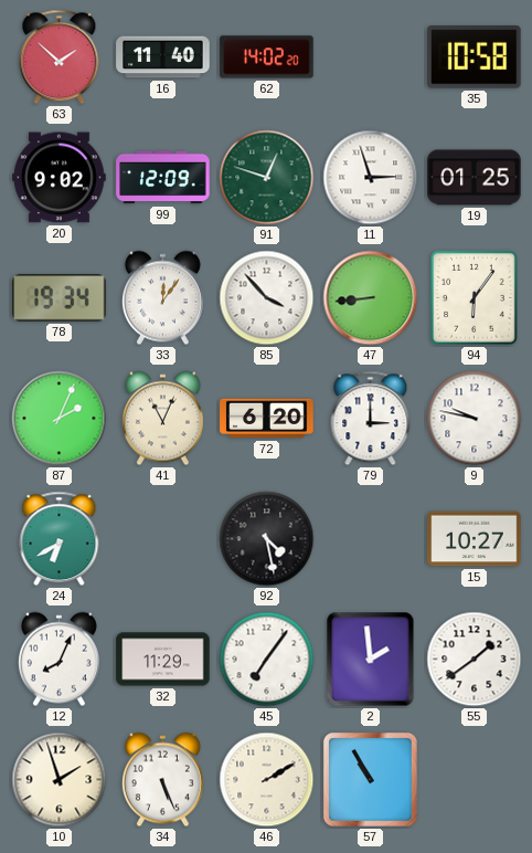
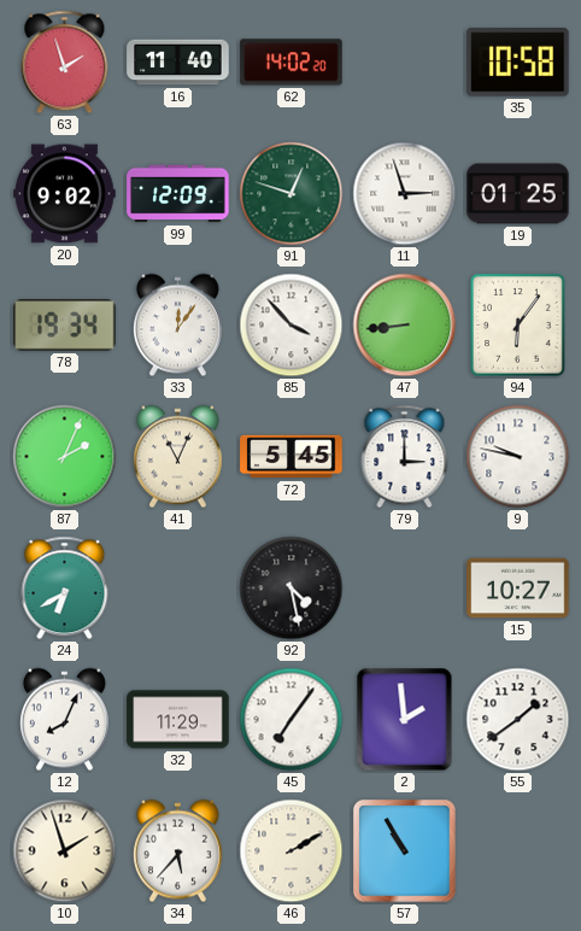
63: 1:52 -> 1:57 (65, 63)
72: 6:20 -> 5:45 (292, 457)
34: 5:26 -> 5:37 (177, 851)
